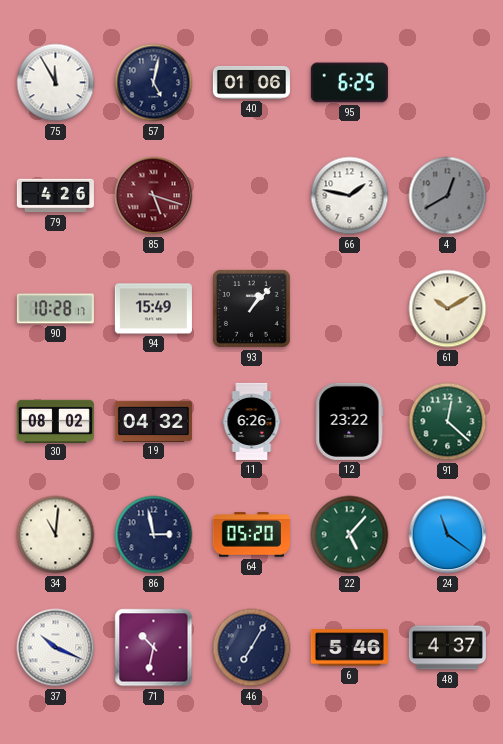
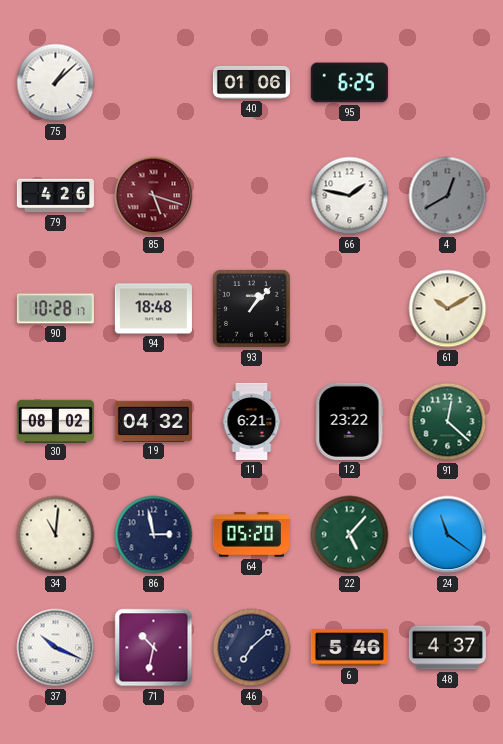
75: 11:55 -> 1:08 (56, 83)
57: 5:02 -> none (154, 83)
94: 15:49 -> 18:48 (153, 309)
11: 6:26 -> 6:21 (252, 421)
46: 7:05 -> 7:08 (252, 648)
